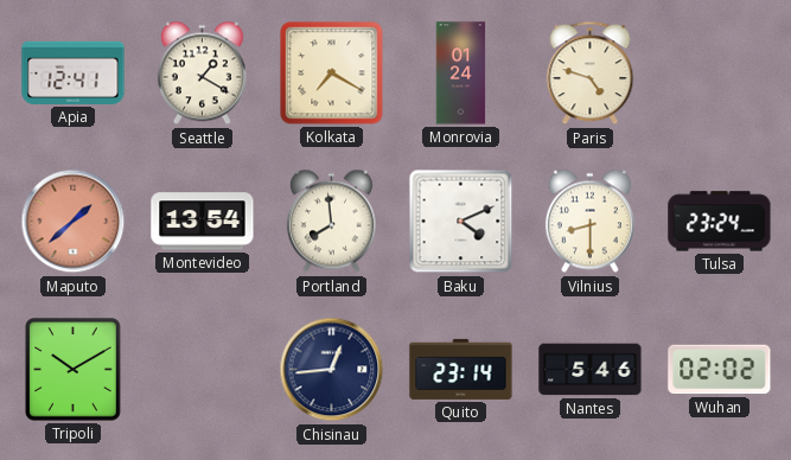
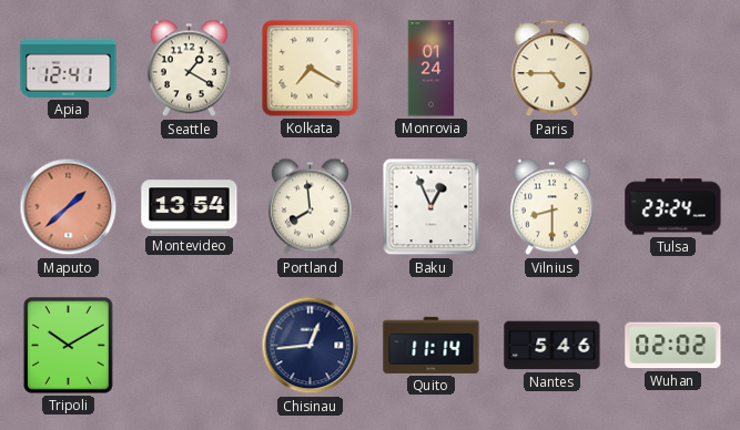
Paris: 4:48 -> 4:45 (553, 69)
Baku: 4:11 -> 12:56 (432, 207)
Quito: 23:14 -> 11:14 (432, 345)
